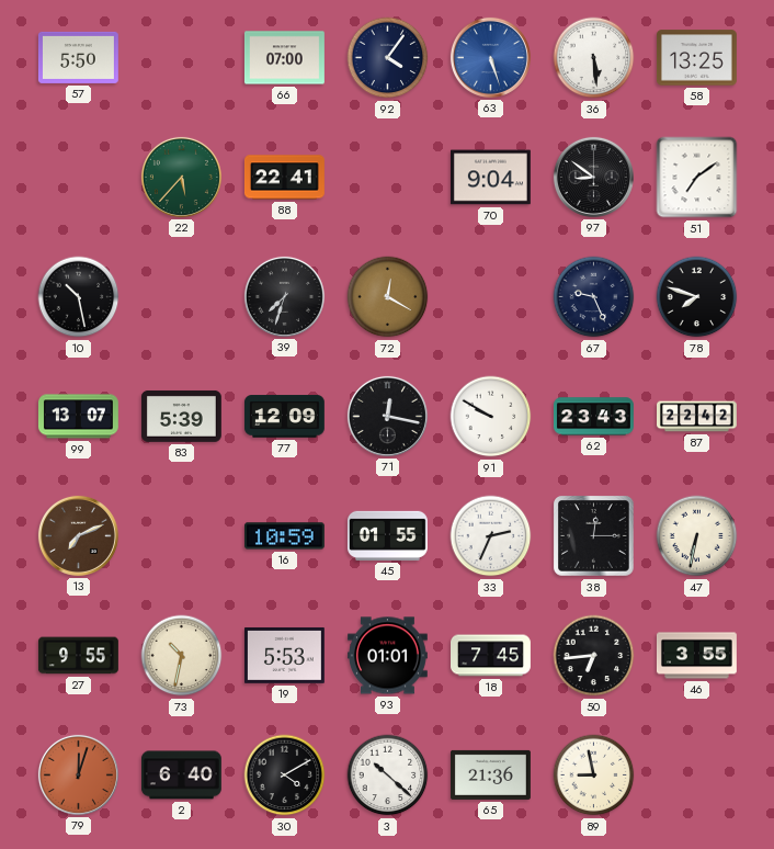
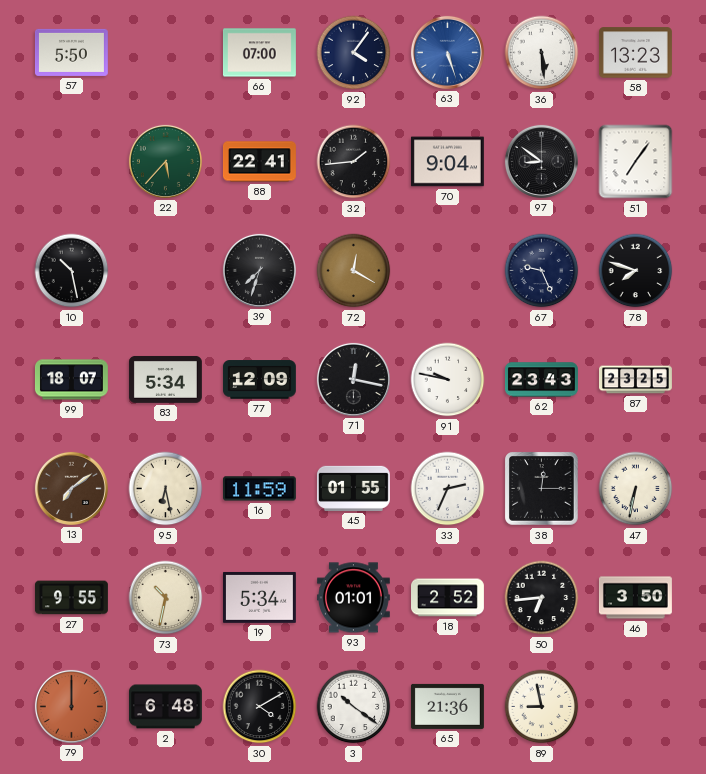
58: 13:25 -> 13:23 (635, 53)
32: none -> 1:44 (354, 162)
51: 7:09 -> 7:06 (636, 162)
99: 13:07 -> 18:07 (71, 380)
83: 5:39 -> 5:34 (165, 379)
91: 9:50 -> 9:47 (448, 380)
87: 22:42 -> 23:25 (636, 380)
13: 7:11 -> 7:09 (71, 488)
95: none -> 6:28 (166, 489)
16: 10:59 -> 11:59 (259, 489)
19: 5:53 -> 5:34 (259, 597)
18: 7:45 -> 2:52 (448, 598)
46: 3:55 -> 3:50 (635, 598)
79: 12:03 -> 12:00 (71, 706)
2: 6:40 -> 6:48 (165, 707)
3: 10:22 -> 10:21 (354, 707)
